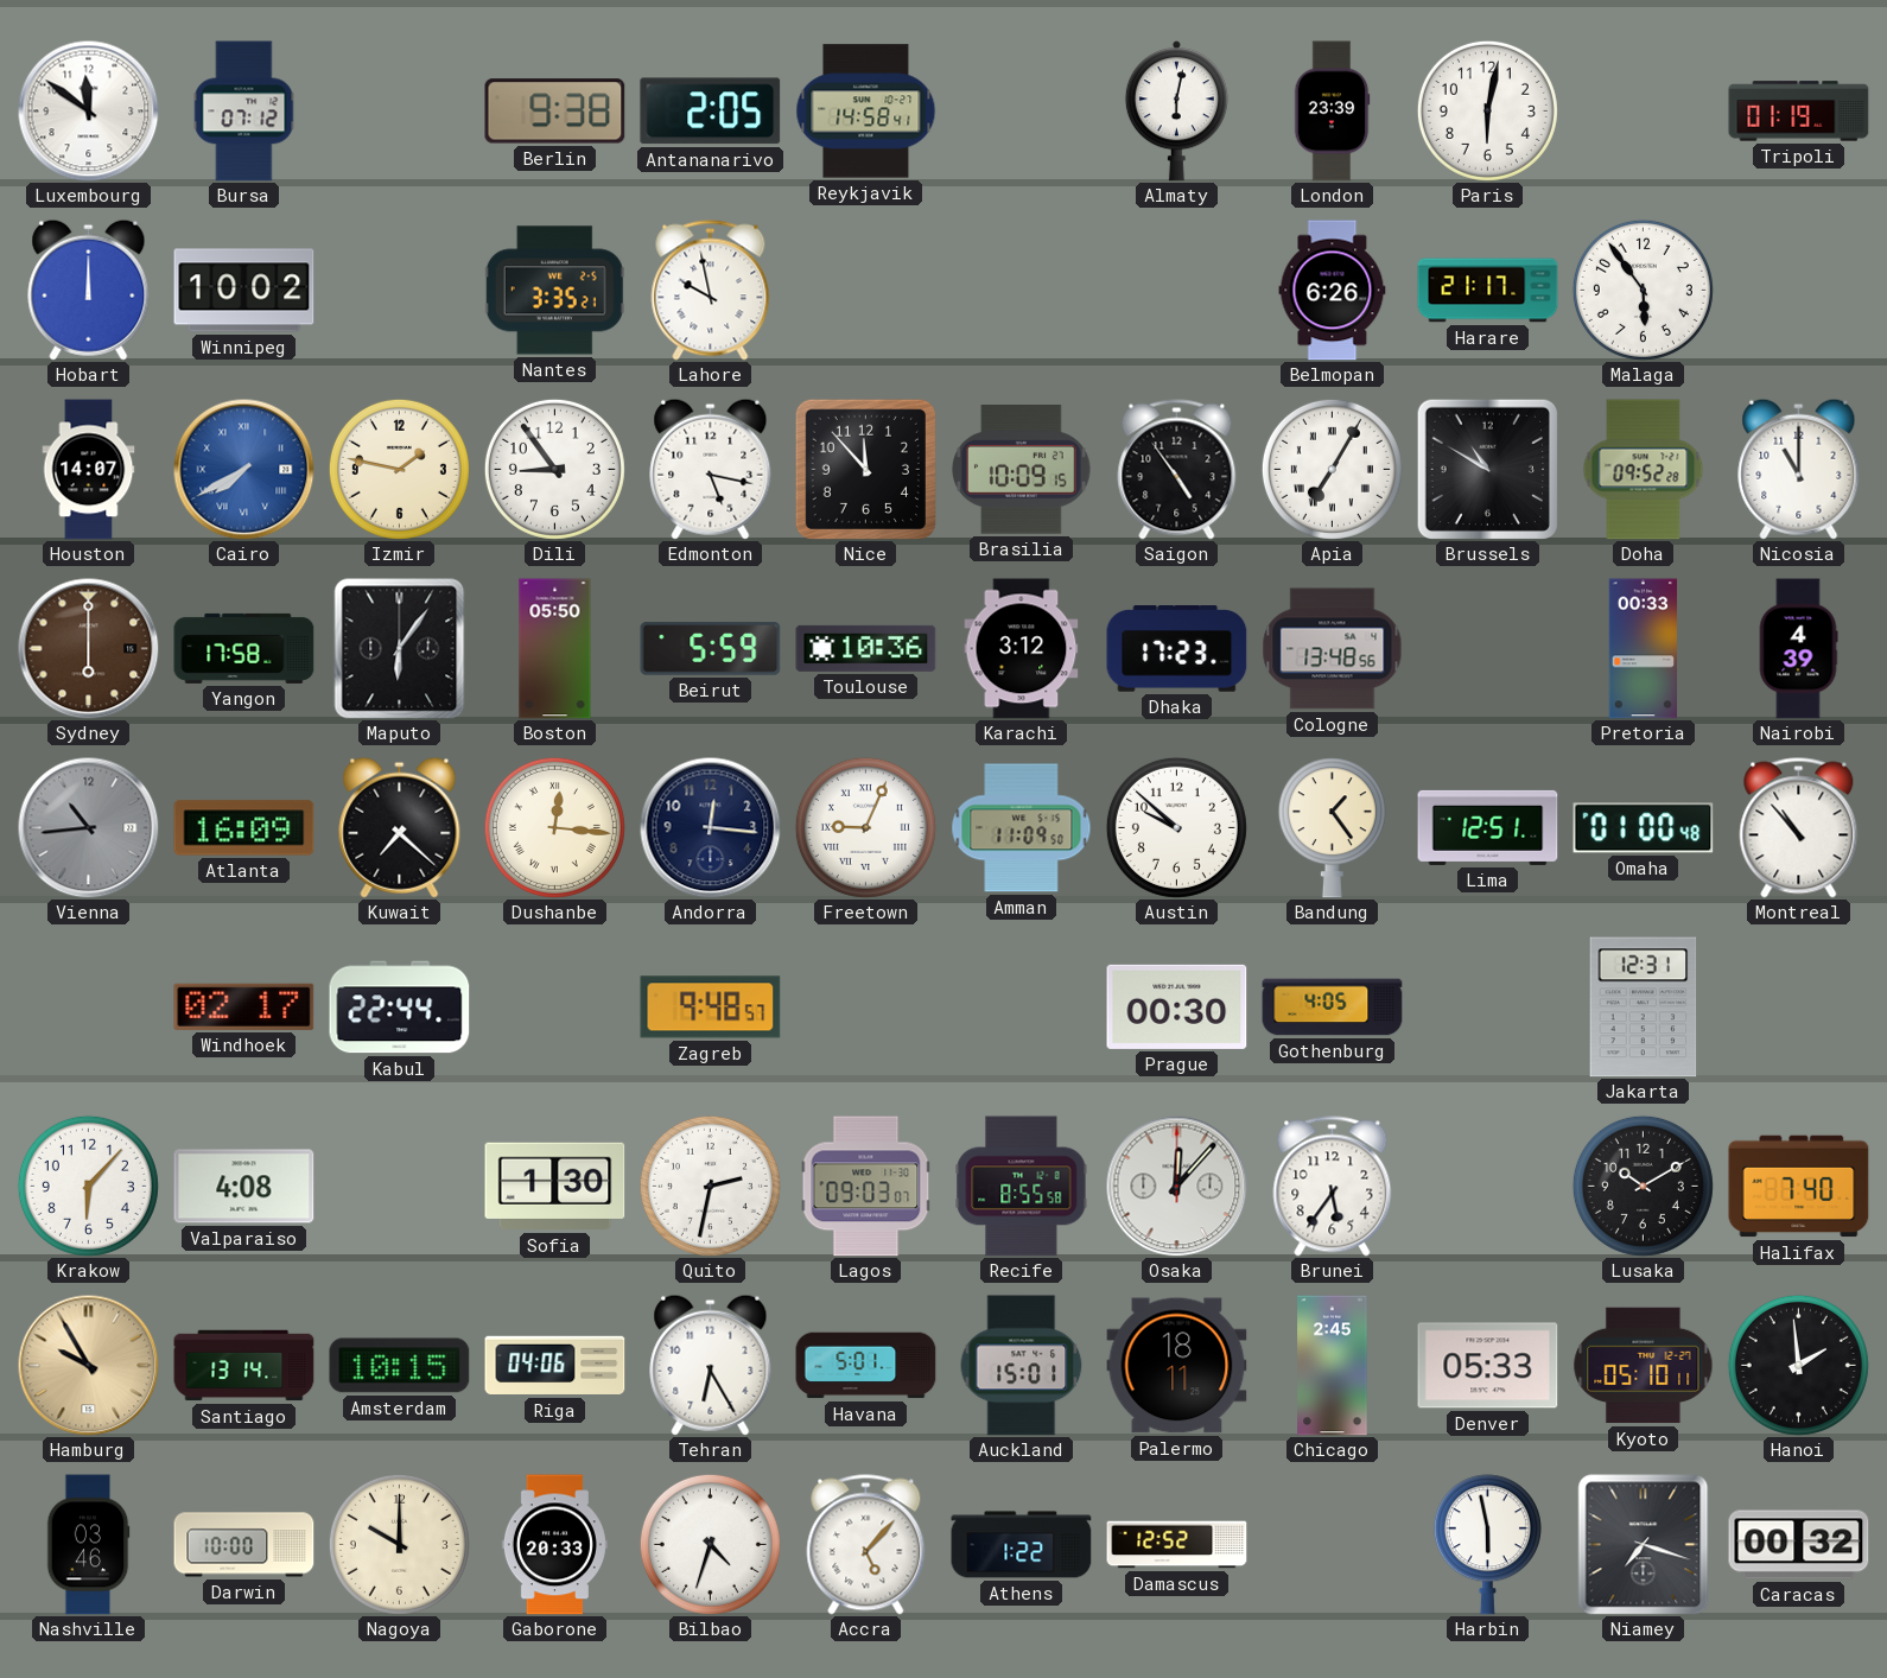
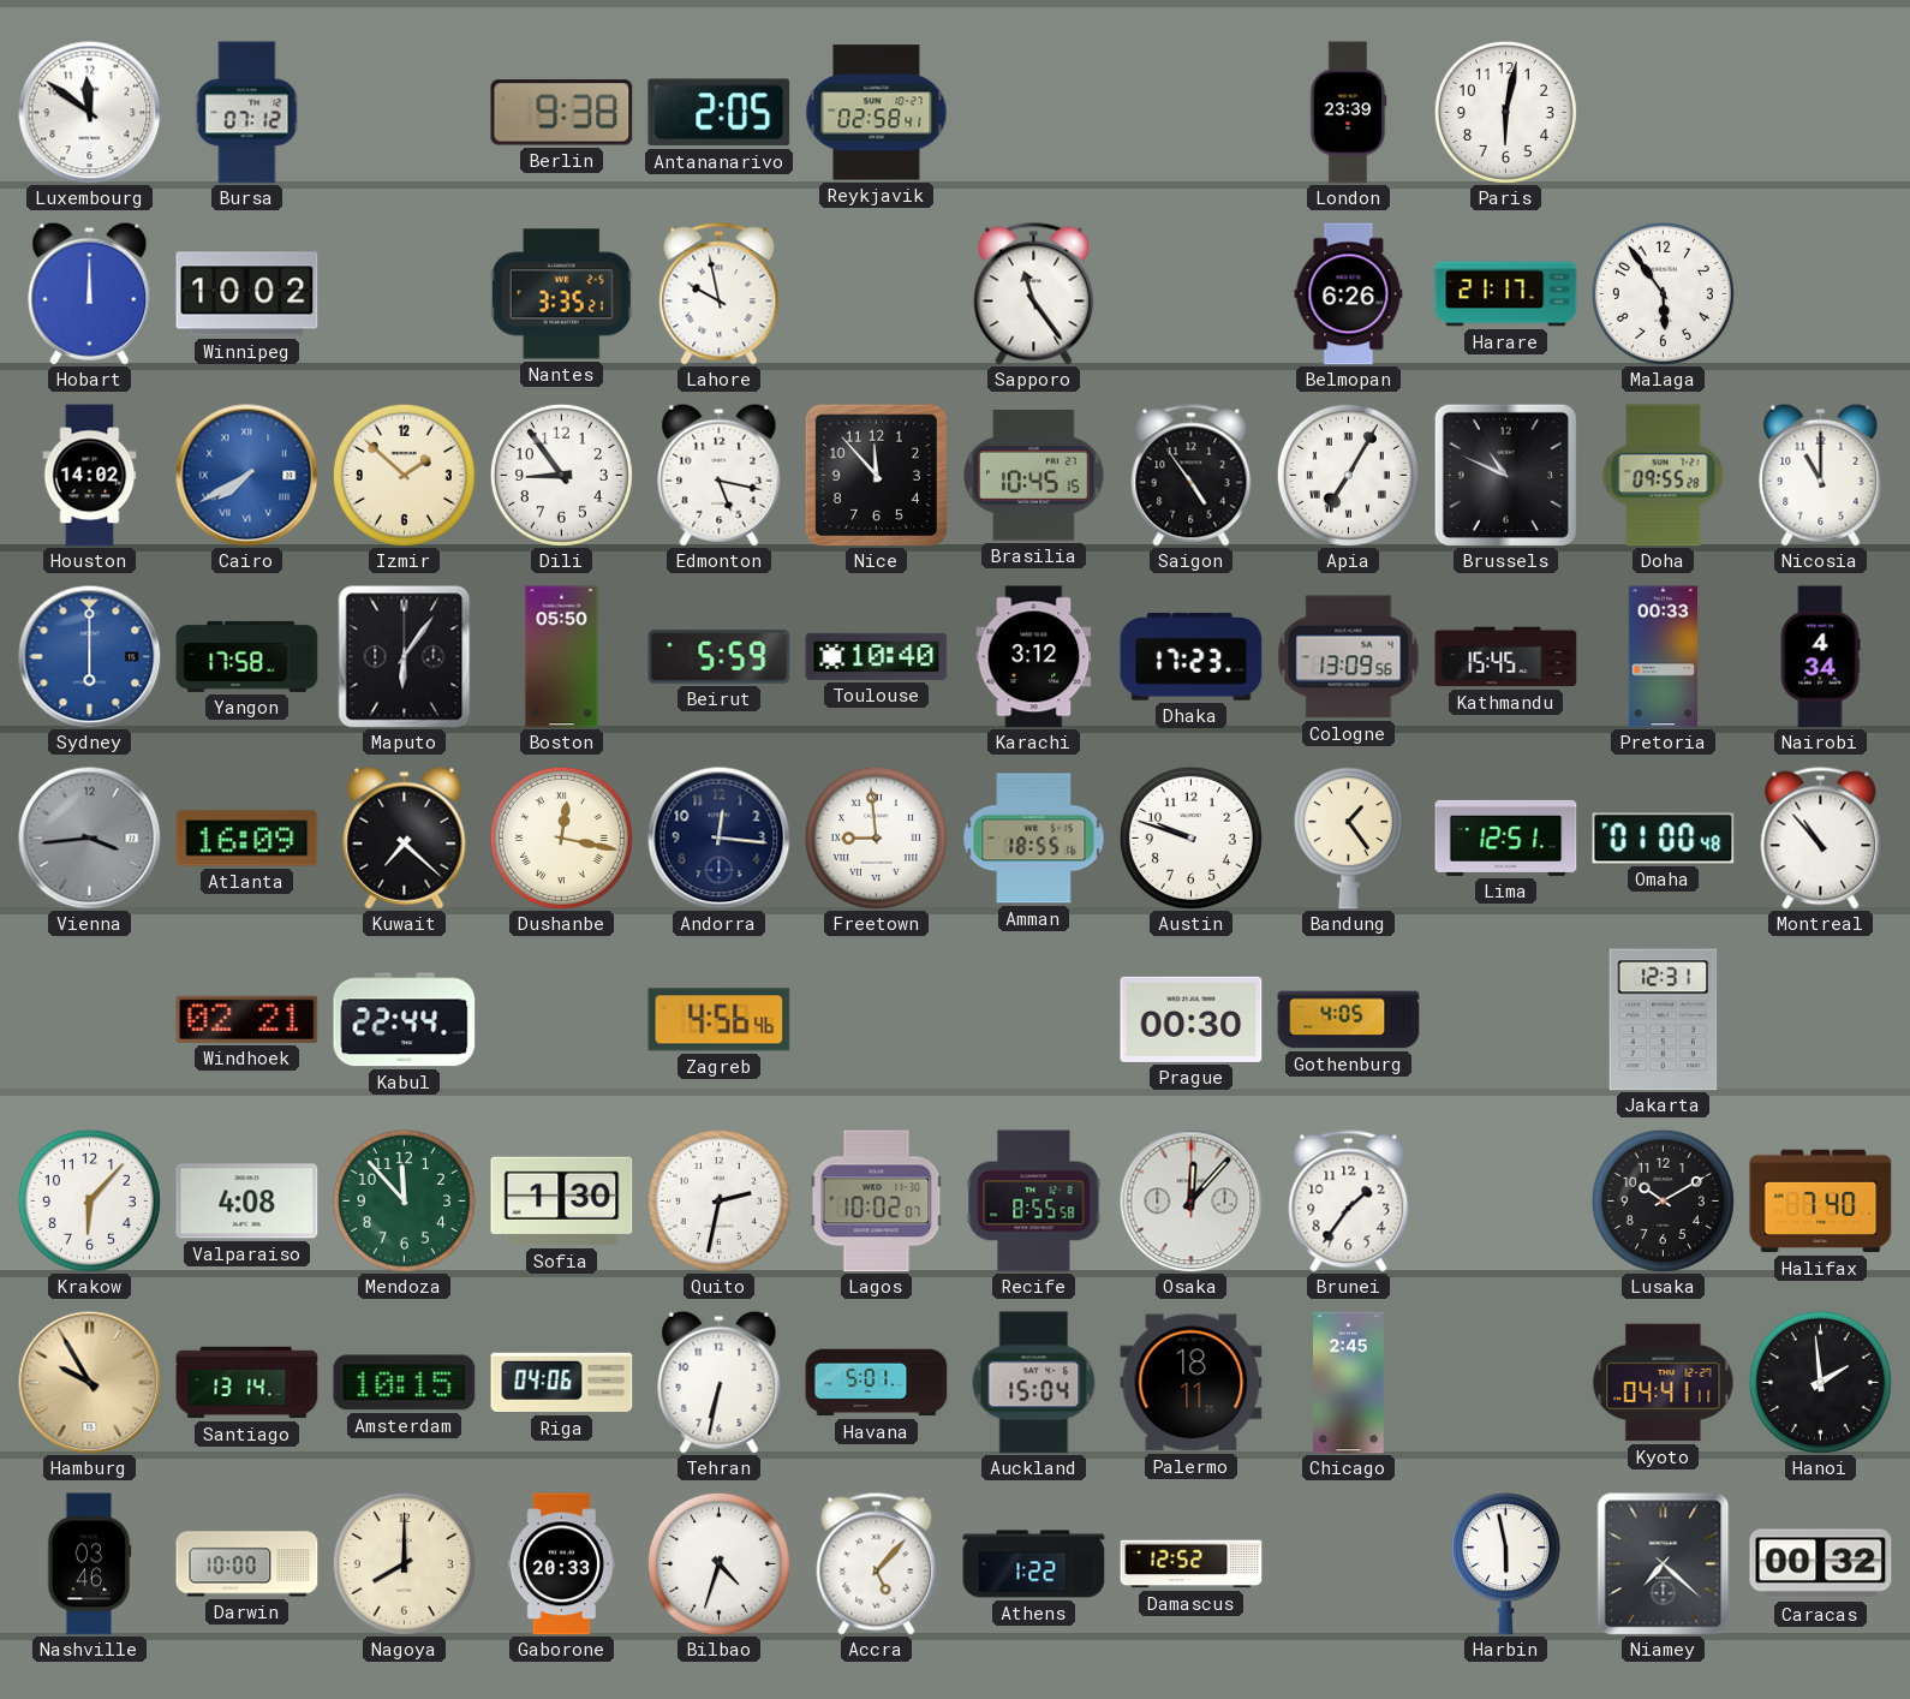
Reykjavik: 14:58 -> 02:58 (877, 113)
Almaty: 6:02 -> none (1176, 112)
Tripoli: 01:19 -> none (1799, 112)
Sapporo: none -> 11:24 (1034, 294)
Houston: 14:07 -> 14:02 (90, 476)
Izmir: 1:47 -> 1:52 (404, 475)
Brasilia: 10:09 -> 10:45 (1034, 476)
Brussels: 10:50 -> 10:49 (1505, 475)
Doha: 09:52 -> 09:55 (1664, 476)
Sydney dial: brown -> blue (90, 657)
Toulouse: 10:36 -> 10:40 (877, 656)
Cologne: 13:48 -> 13:09 (1349, 657)
Kathmandu: none -> 15:45 (1506, 657)
Nairobi: 4:39 -> 4:34 (1820, 657)
Vienna: 10:44 -> 3:44 (90, 839)
Dushanbe: 12:16 -> 12:17 (561, 837)
Freetown: 9:04 -> 8:59 (876, 837)
Amman: 11:09 -> 18:55 (1034, 839)
Austin: 9:52 -> 9:48 (1190, 837)
Windhoek: 02:17 -> 02:21 (247, 1019)
Zagreb: 9:48 -> 4:56 (720, 1020)
Mendoza: none -> 11:53 (404, 1200)
Lagos: 09:03 -> 10:02 (877, 1202)
Brunei: 5:36 -> 1:36 (1349, 1202)
Tehran: 6:25 -> 6:32 (720, 1382)
Auckland: 15:01 -> 15:04 (1034, 1383)
Denver: 05:33 -> none (1488, 1366)
Kyoto: 05:10 -> 04:41 (1664, 1383)
Nagoya: 10:00 -> 8:00 (404, 1563)
Niamey: 7:18 -> 7:22 (1664, 1564)
